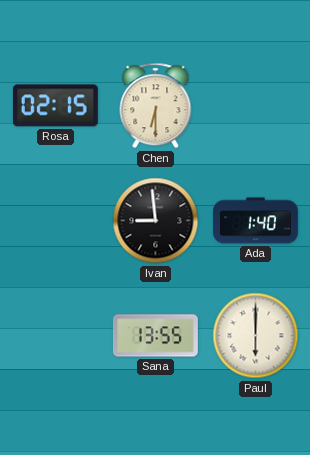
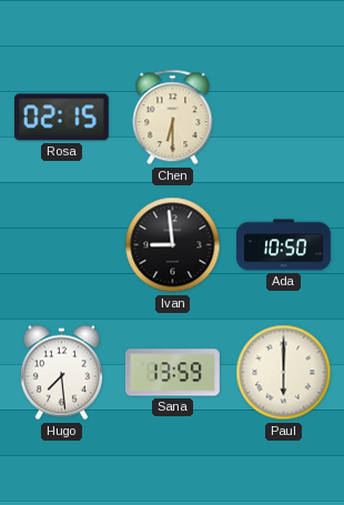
Ada: 1:40 -> 10:50 (284, 245)
Hugo: none -> 7:29 (61, 373)
Sana: 13:55 -> 13:59 (172, 373)
